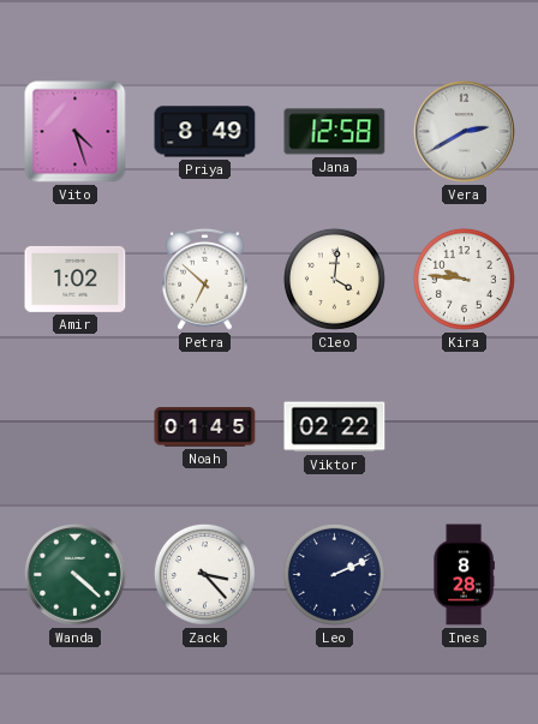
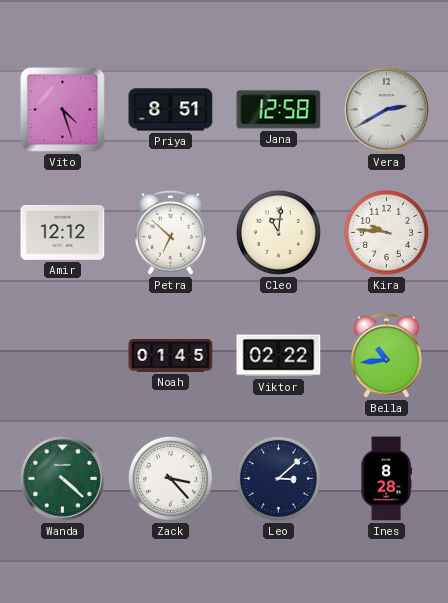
Priya: 8:49 -> 8:51 (171, 110)
Amir: 1:02 -> 12:12 (63, 232)
Cleo: 4:01 -> 11:01 (278, 232)
Bella: none -> 10:44 (387, 355)
Leo: 2:11 -> 3:08 (278, 478)
